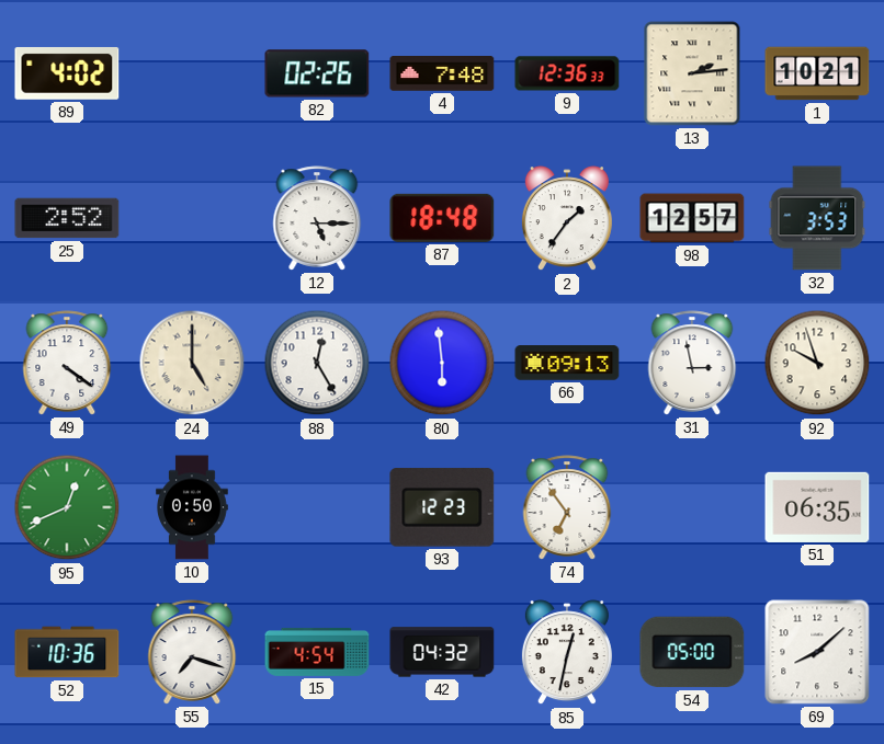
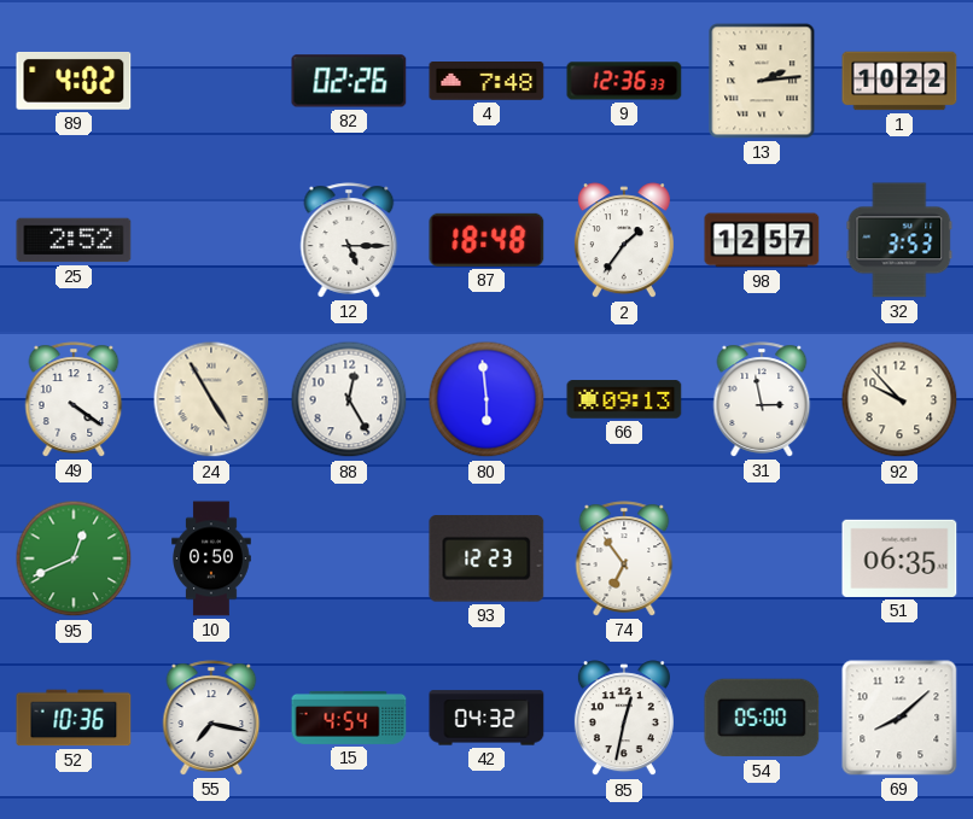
1: 10:21 -> 10:22 (899, 81)
24: 5:00 -> 4:55 (211, 399)
92: 9:57 -> 9:53 (899, 399)
55: 7:18 -> 7:17 (211, 718)
